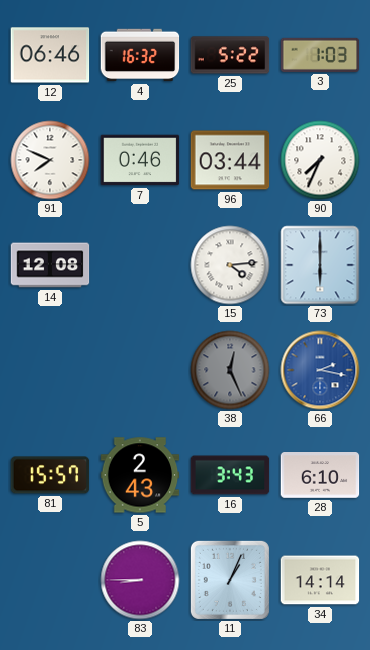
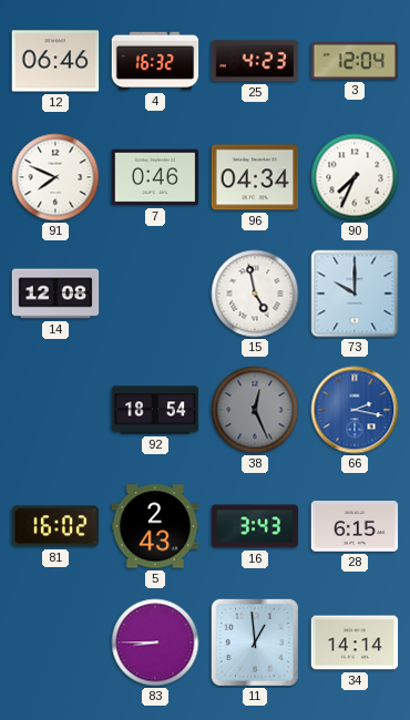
25: 5:22 -> 4:23 (255, 61)
3: 1:03 -> 12:04 (355, 61)
96: 03:44 -> 04:34 (255, 177)
15: 4:14 -> 4:58 (255, 294)
73: 6:00 -> 10:00 (355, 294)
92: none -> 18:54 (155, 410)
81: 15:57 -> 16:02 (55, 526)
28: 6:10 -> 6:15 (355, 527)
11: 1:04 -> 12:59 (255, 642)
